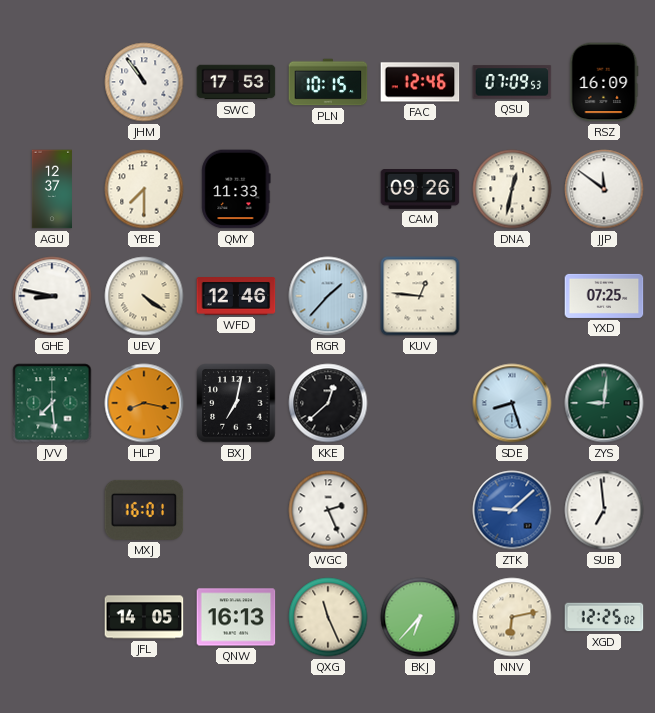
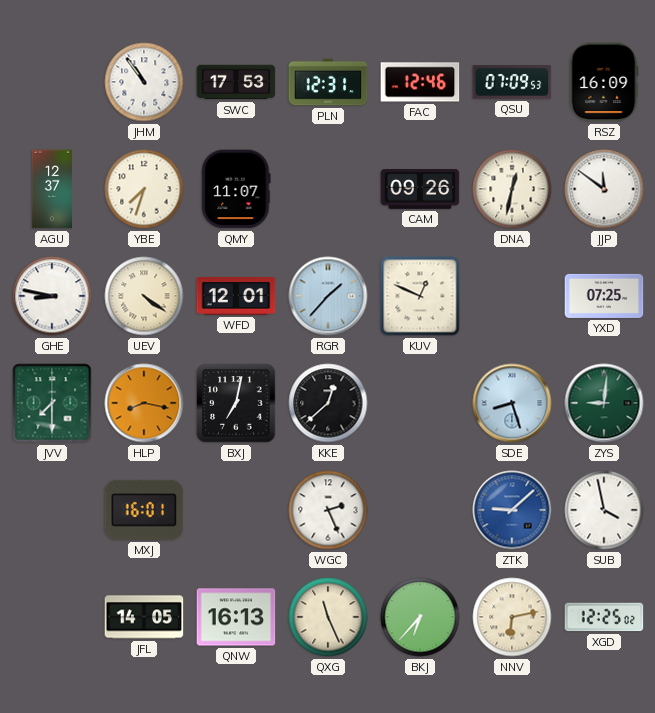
PLN: 10:15 -> 12:31 (328, 82)
YBE: 7:30 -> 7:33 (144, 189)
QMY: 11:33 -> 11:07 (236, 189)
WFD: 12:46 -> 12:01 (236, 297)
KUV: 12:46 -> 12:49 (420, 296)
JVV: 7:29 -> 7:30 (52, 403)
SUB: 6:59 -> 3:58 (604, 510)
